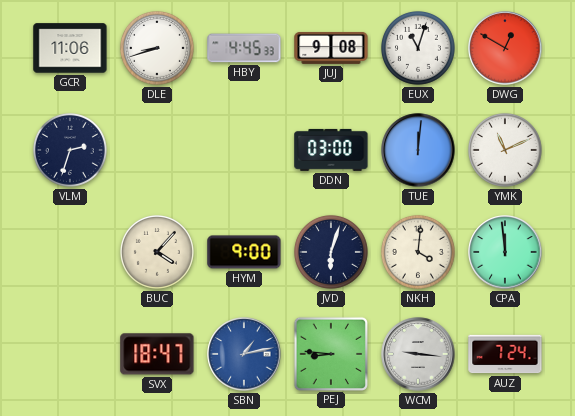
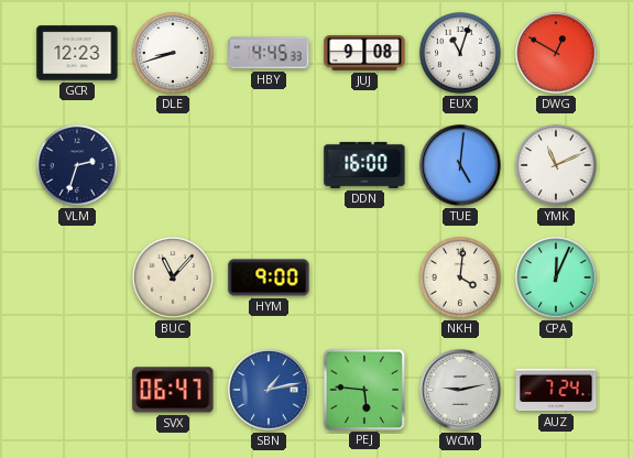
GCR: 11:06 -> 12:23 (77, 53)
DDN: 03:00 -> 16:00 (364, 165)
TUE: 12:01 -> 5:01 (460, 165)
BUC: 4:07 -> 11:07 (173, 277)
JVD: 6:03 -> none (331, 252)
CPA: 11:59 -> 12:04 (556, 277)
SVX: 18:47 -> 06:47 (173, 390)
PEJ: 8:46 -> 5:46 (363, 389)
WCM: 9:16 -> 9:13 (460, 390)
